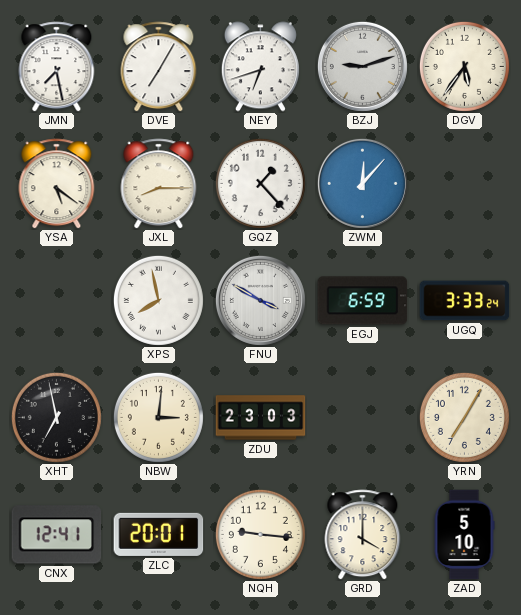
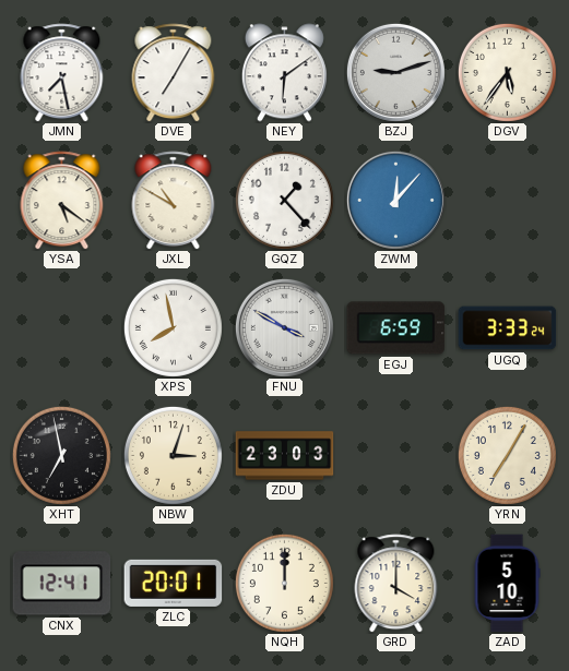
NEY: 6:42 -> 6:09 (284, 73)
JXL: 8:15 -> 10:50 (174, 201)
NBW: 3:01 -> 3:03 (173, 455)
NQH: 9:16 -> 12:00 (284, 583)
